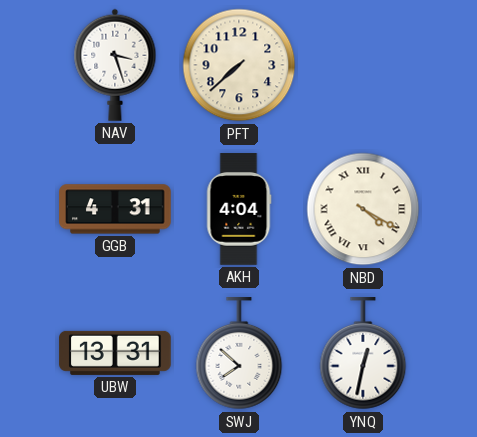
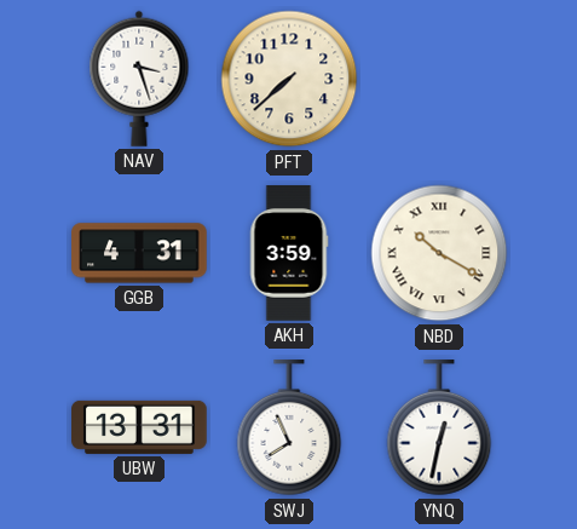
AKH: 4:04 -> 3:59 (289, 253)
NBD: 4:20 -> 10:20 (439, 253)
SWJ: 7:52 -> 7:56 (289, 429)
